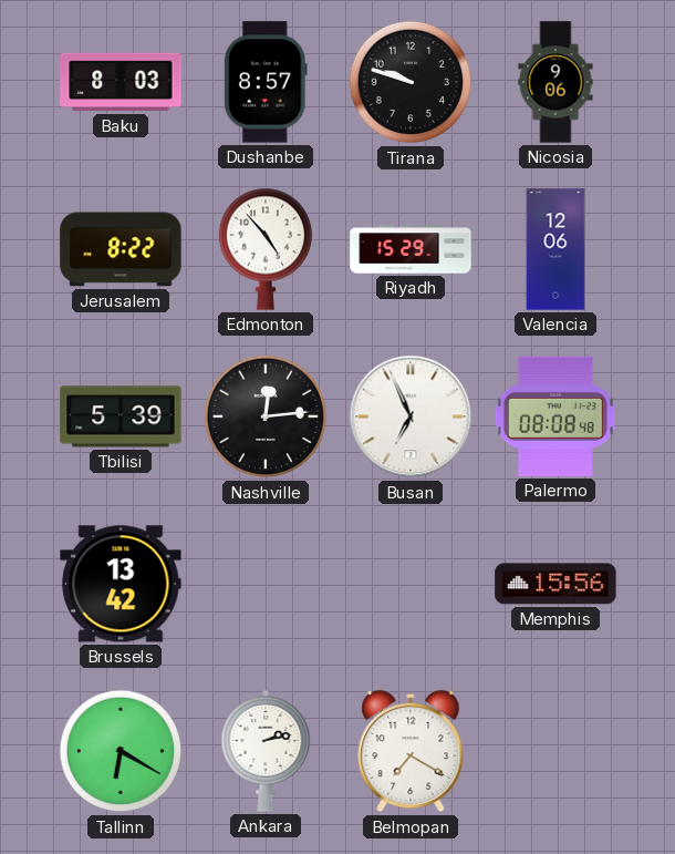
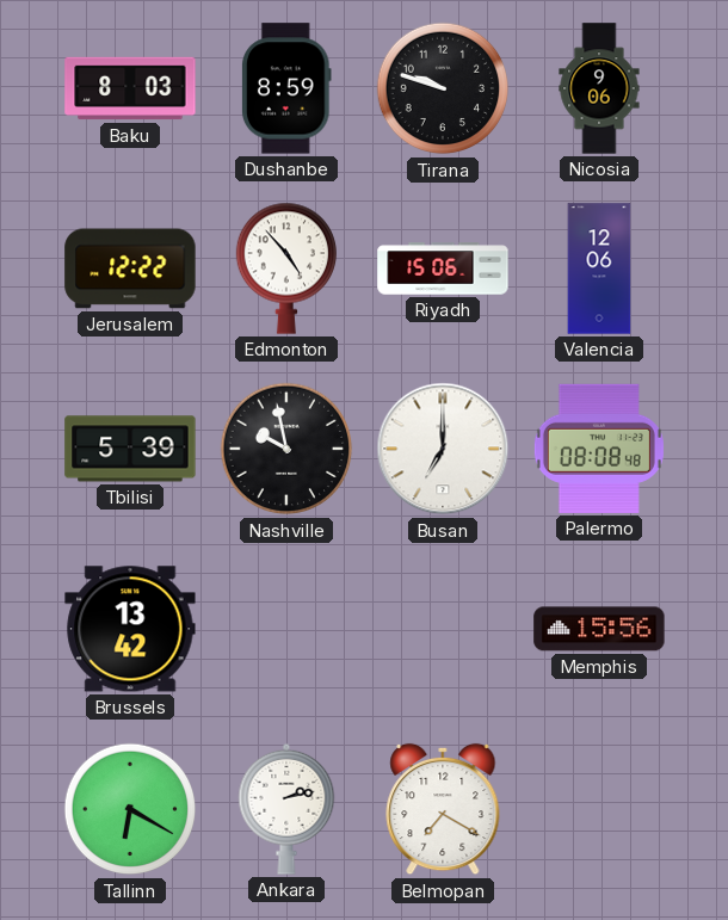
Dushanbe: 8:57 -> 8:59 (288, 88)
Jerusalem: 8:22 -> 12:22 (130, 268)
Riyadh: 15:29 -> 15:06 (443, 268)
Nashville: 12:14 -> 9:58 (286, 449)
Busan: 6:56 -> 7:00 (443, 449)
